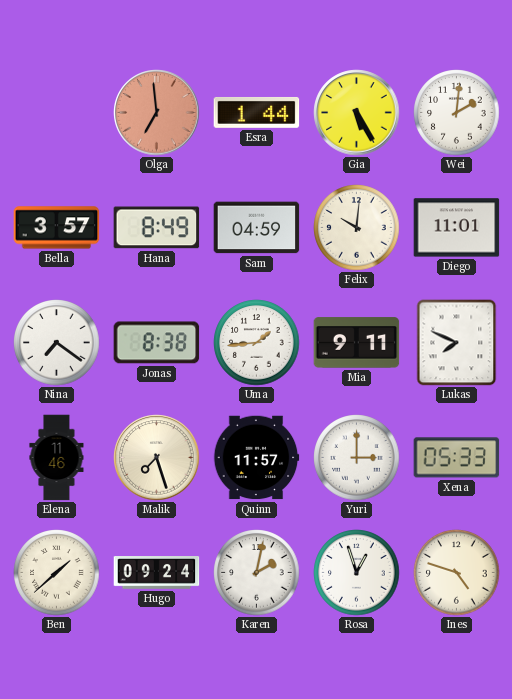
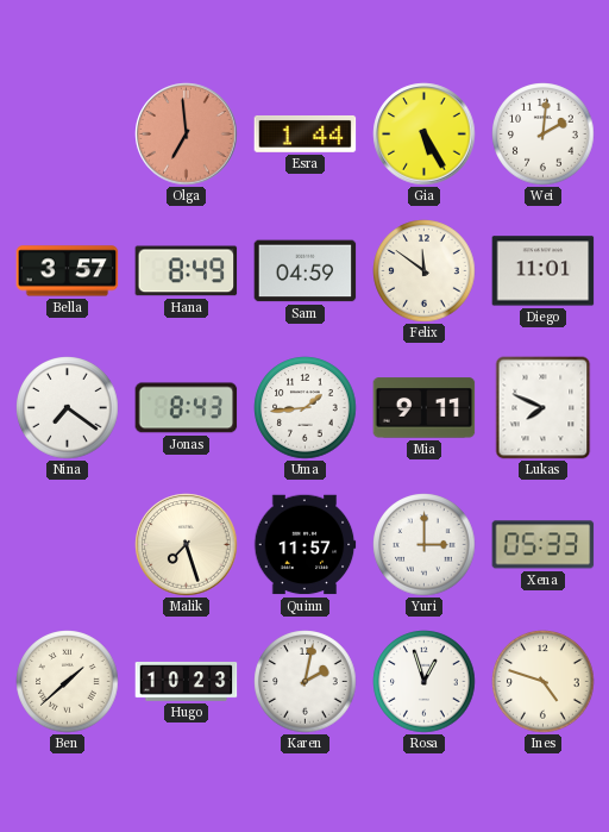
Felix: 10:01 -> 11:51 (425, 271)
Jonas: 8:38 -> 8:43 (187, 408)
Elena: 11:46 -> none (57, 458)
Hugo: 09:24 -> 10:23 (187, 682)
